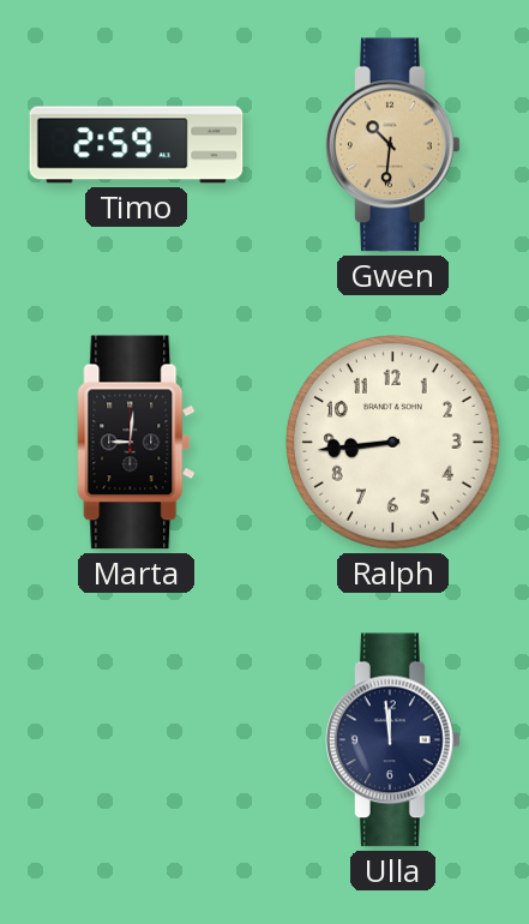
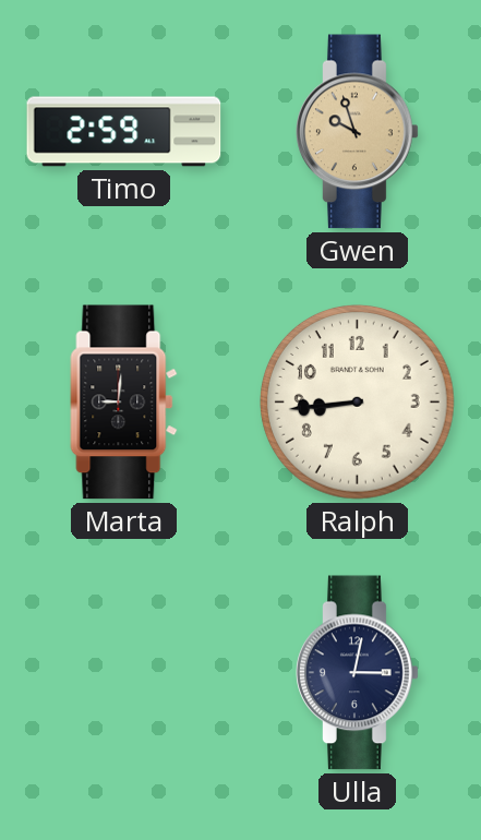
Gwen: 10:31 -> 9:57 (358, 132)
Ulla: 11:59 -> 3:02 (358, 673)
